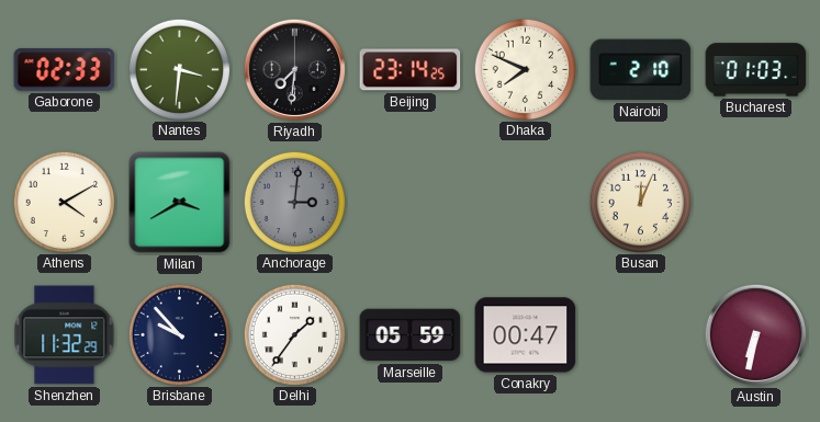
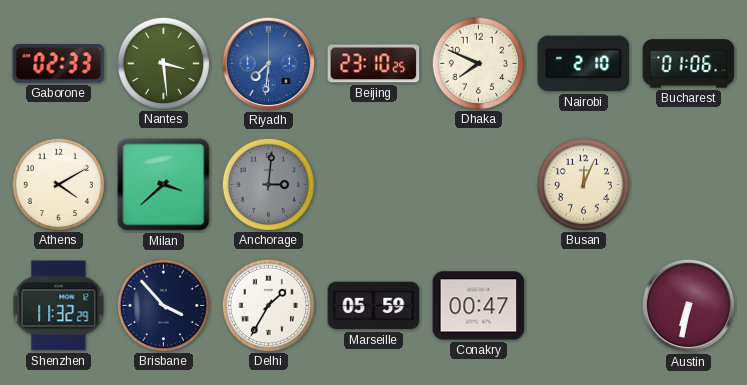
Nantes: 3:31 -> 3:29 (163, 63)
Riyadh dial: black -> blue (269, 64)
Beijing: 23:14 -> 23:10 (374, 64)
Bucharest: 01:03 -> 01:06 (689, 64)
Milan: 3:40 -> 3:38 (164, 185)
Brisbane: 9:53 -> 3:53 (163, 305)
Delhi: 1:36 -> 1:35 (268, 305)
